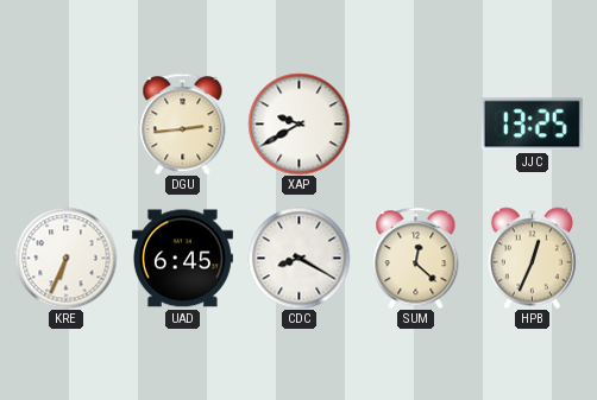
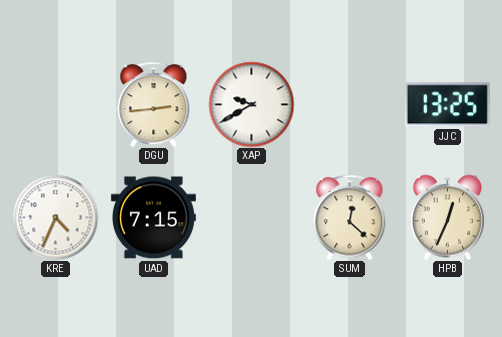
KRE: 6:34 -> 4:34 (55, 217)
UAD: 6:45 -> 7:15 (153, 218)
CDC: 8:20 -> none (298, 258)
